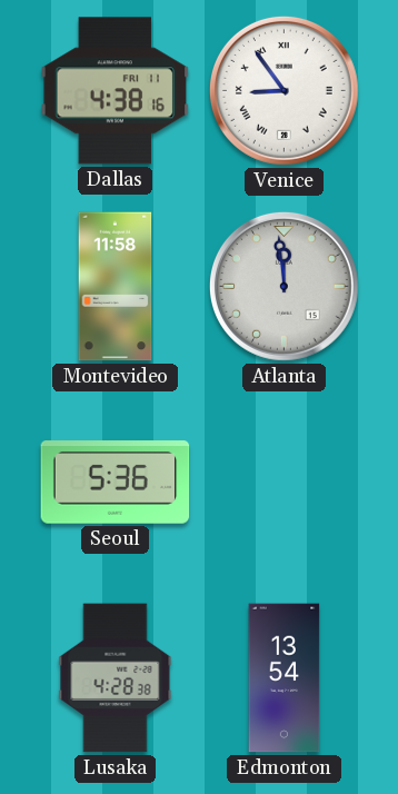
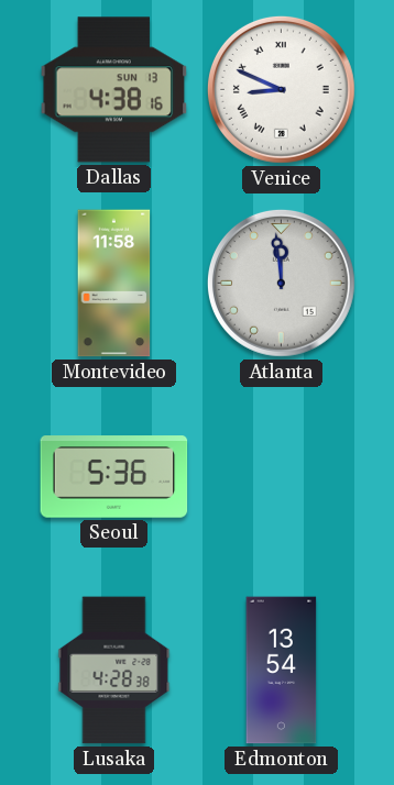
Dallas date: FRI 11 -> SUN 13 (114, 90)
Venice: 8:54 -> 8:49 (281, 89)
